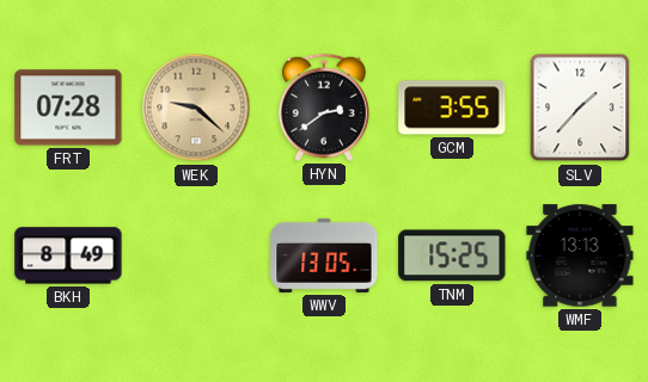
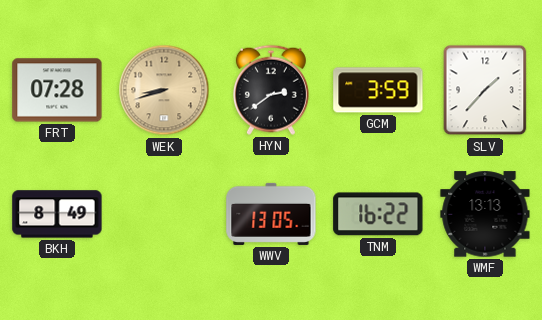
WEK: 9:22 -> 8:42 (164, 90)
GCM: 3:55 -> 3:59 (378, 90)
TNM: 15:25 -> 16:22 (378, 214)
